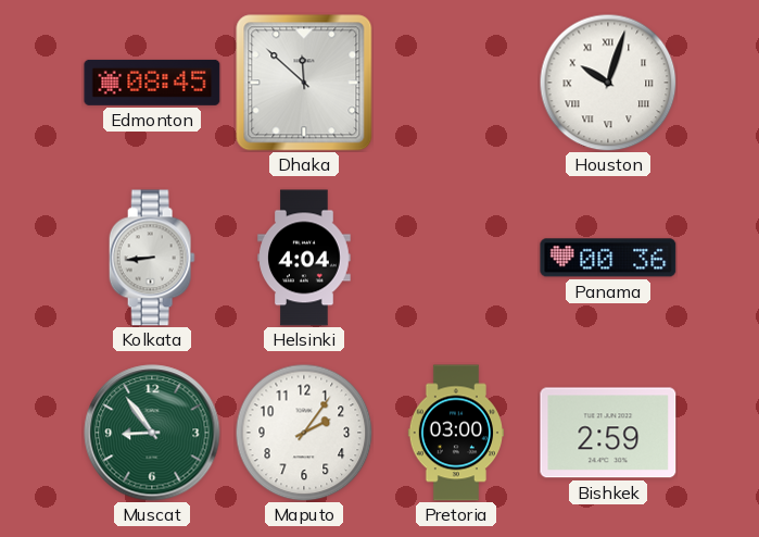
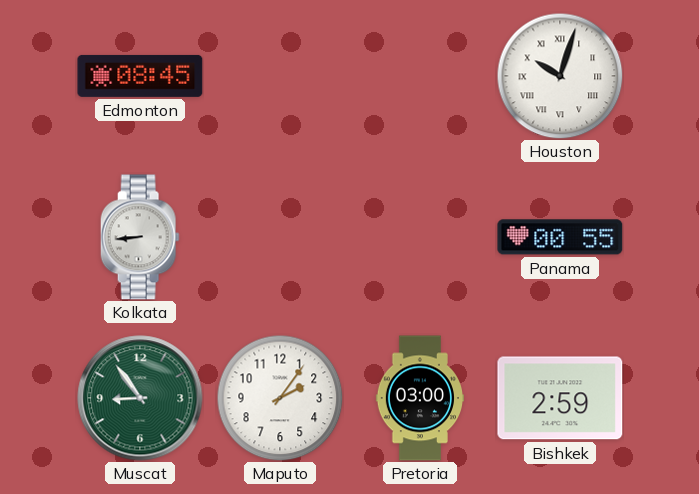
Dhaka: 11:52 -> none (304, 83)
Helsinki: 4:04 -> none (304, 258)
Panama: 00:36 -> 00:55 (560, 237)
